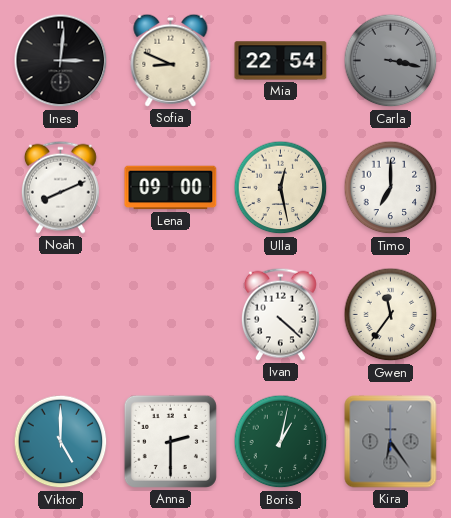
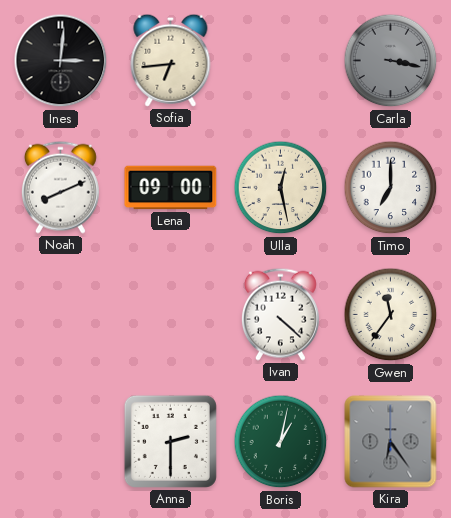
Sofia: 8:49 -> 6:44 (171, 60)
Mia: 22:54 -> none (281, 61)
Viktor: 5:00 -> none (61, 442)
